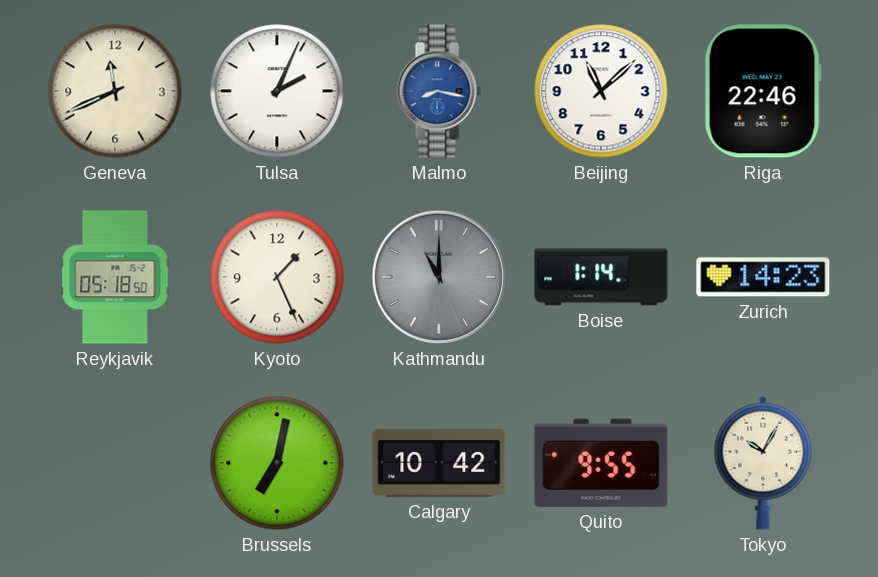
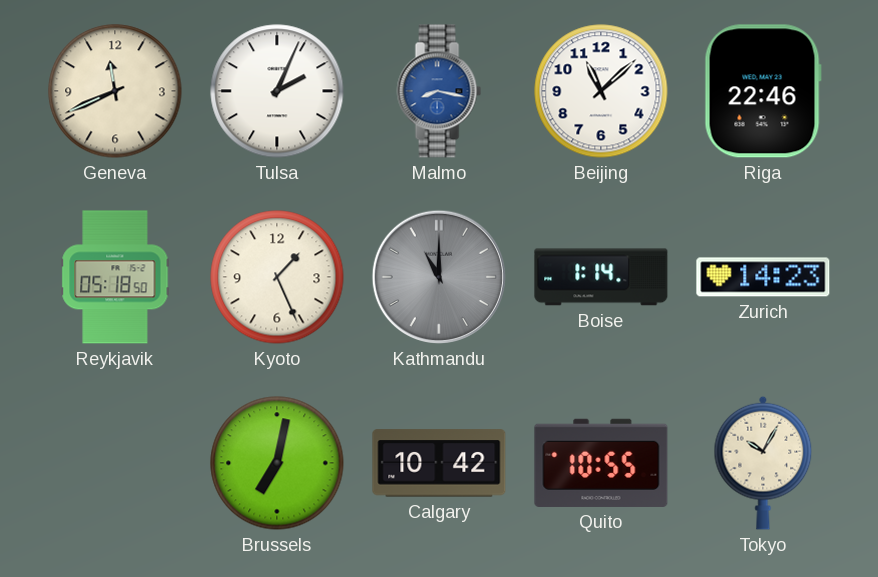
Quito: 9:55 -> 10:55 (601, 463)
